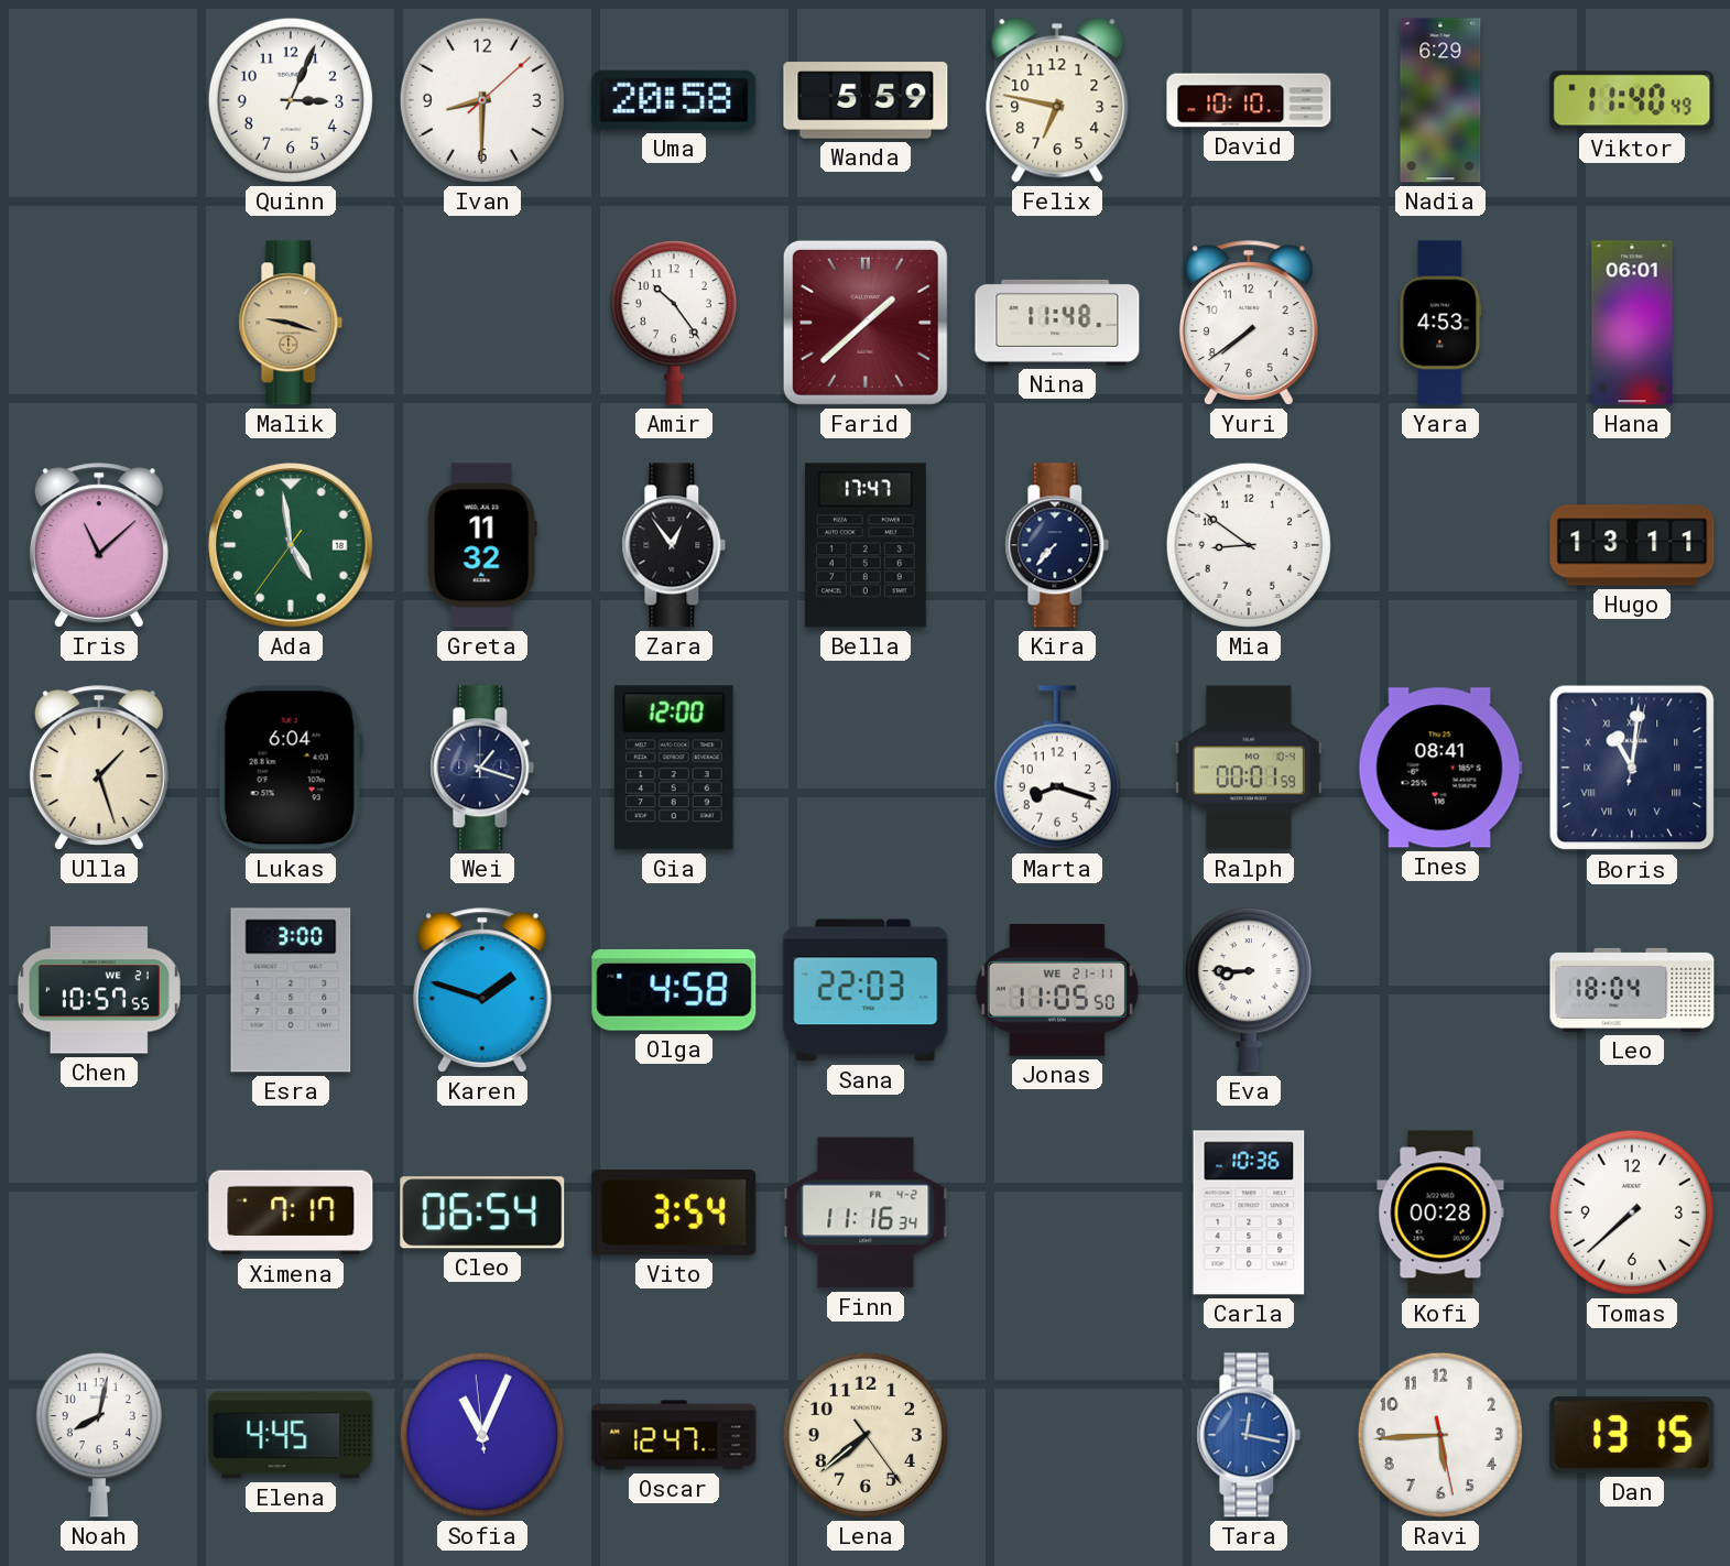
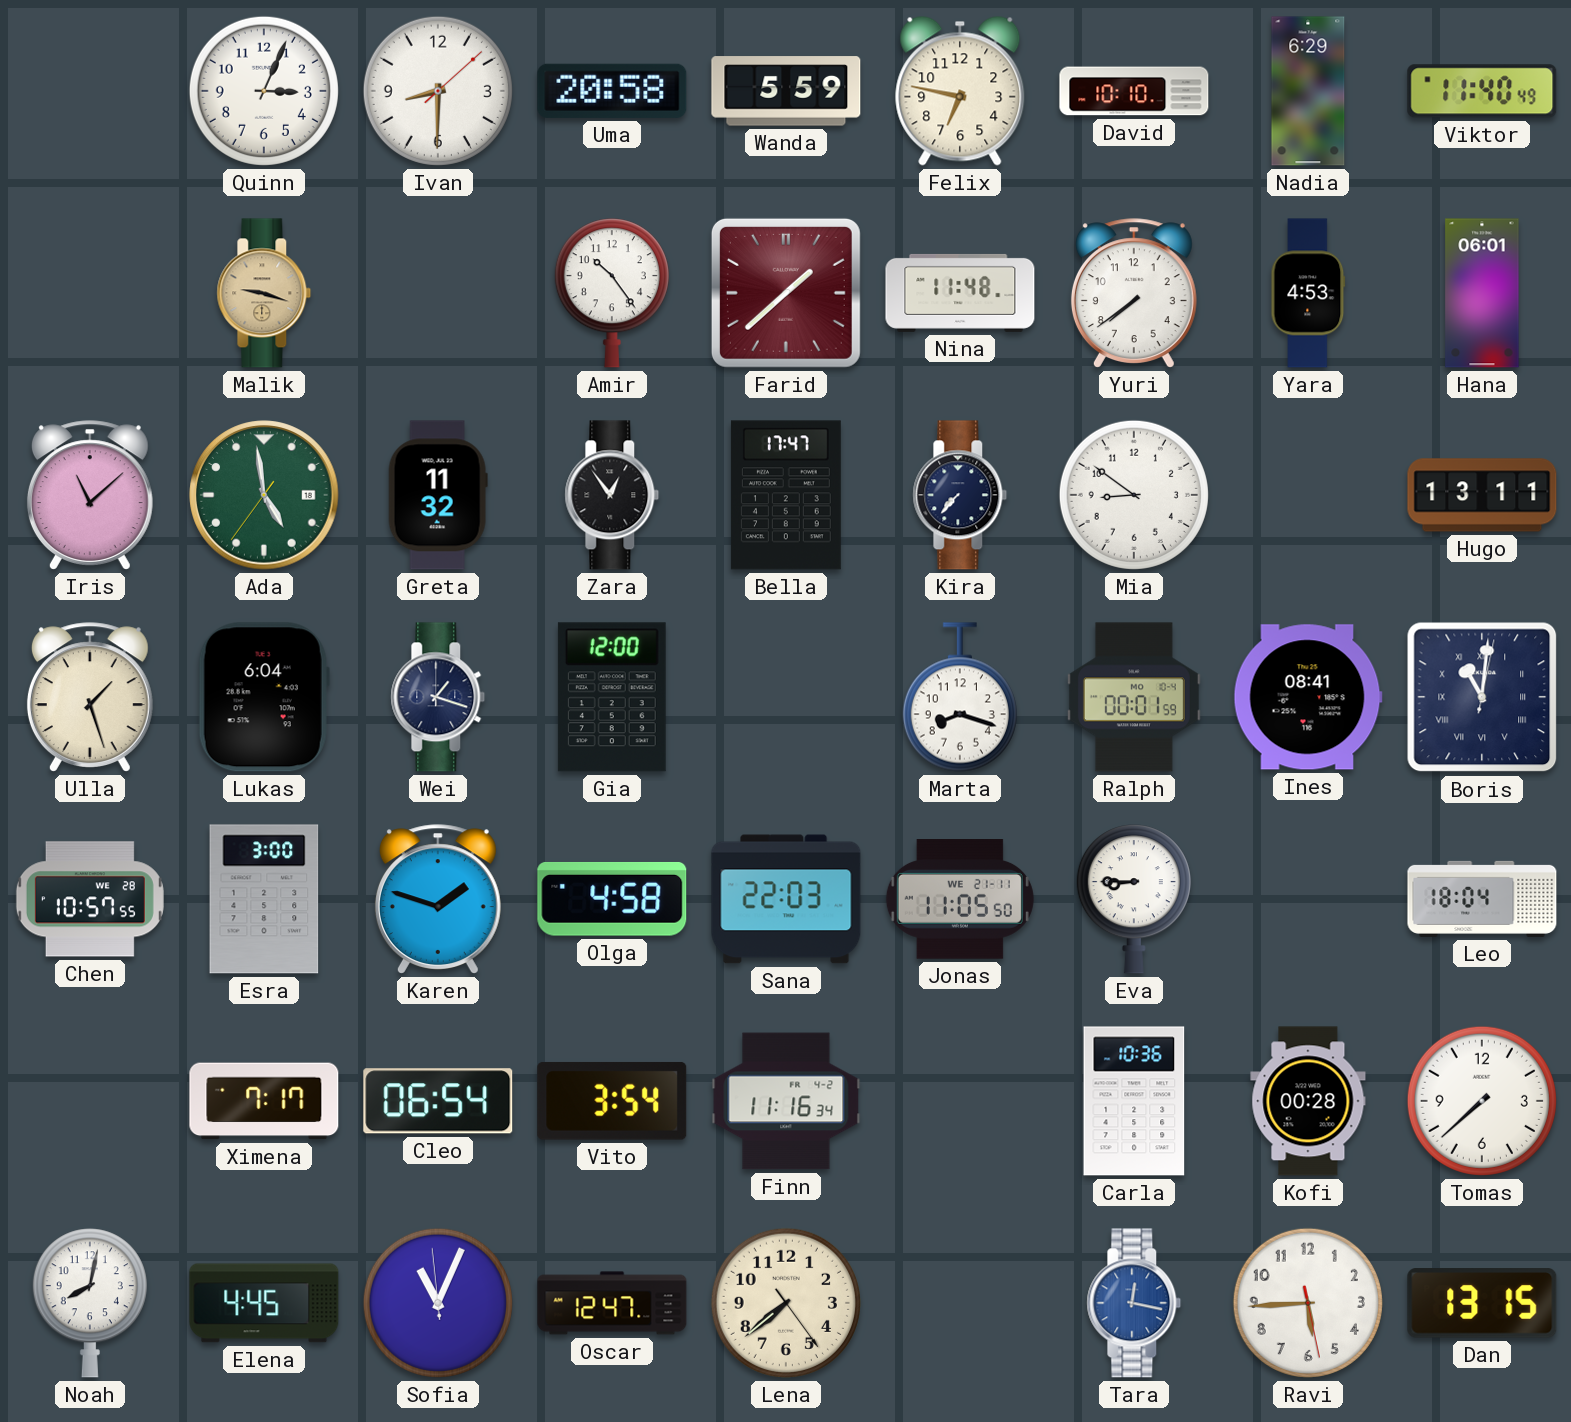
Chen date: WE 21 -> WE 28 (90, 899)
